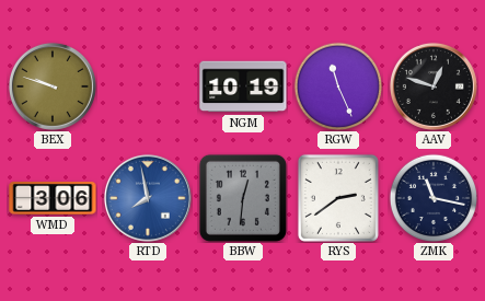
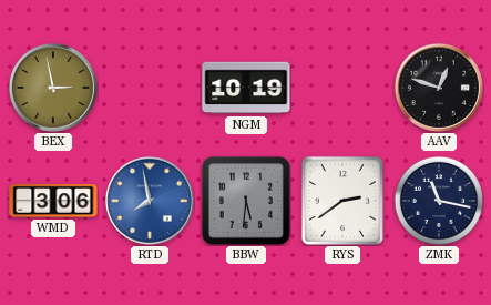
BEX: 9:48 -> 2:58 (53, 88)
RGW: 11:26 -> none (337, 85)
BBW: 12:31 -> 5:31 (246, 201)
